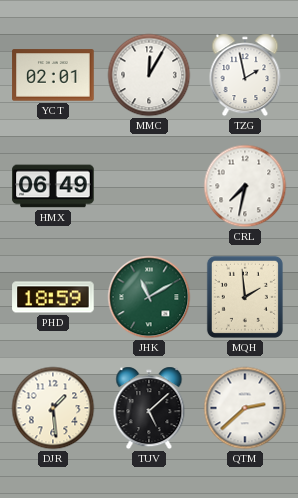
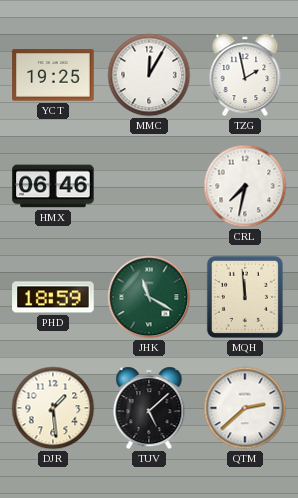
YCT: 02:01 -> 19:25 (53, 75)
HMX: 06:49 -> 06:46 (53, 186)
JHK: 11:10 -> 11:20 (149, 297)
MQH: 1:59 -> 11:59 (245, 297)
